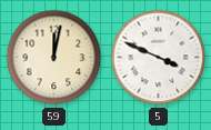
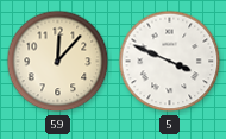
59: 12:02 -> 12:07 (58, 62)
